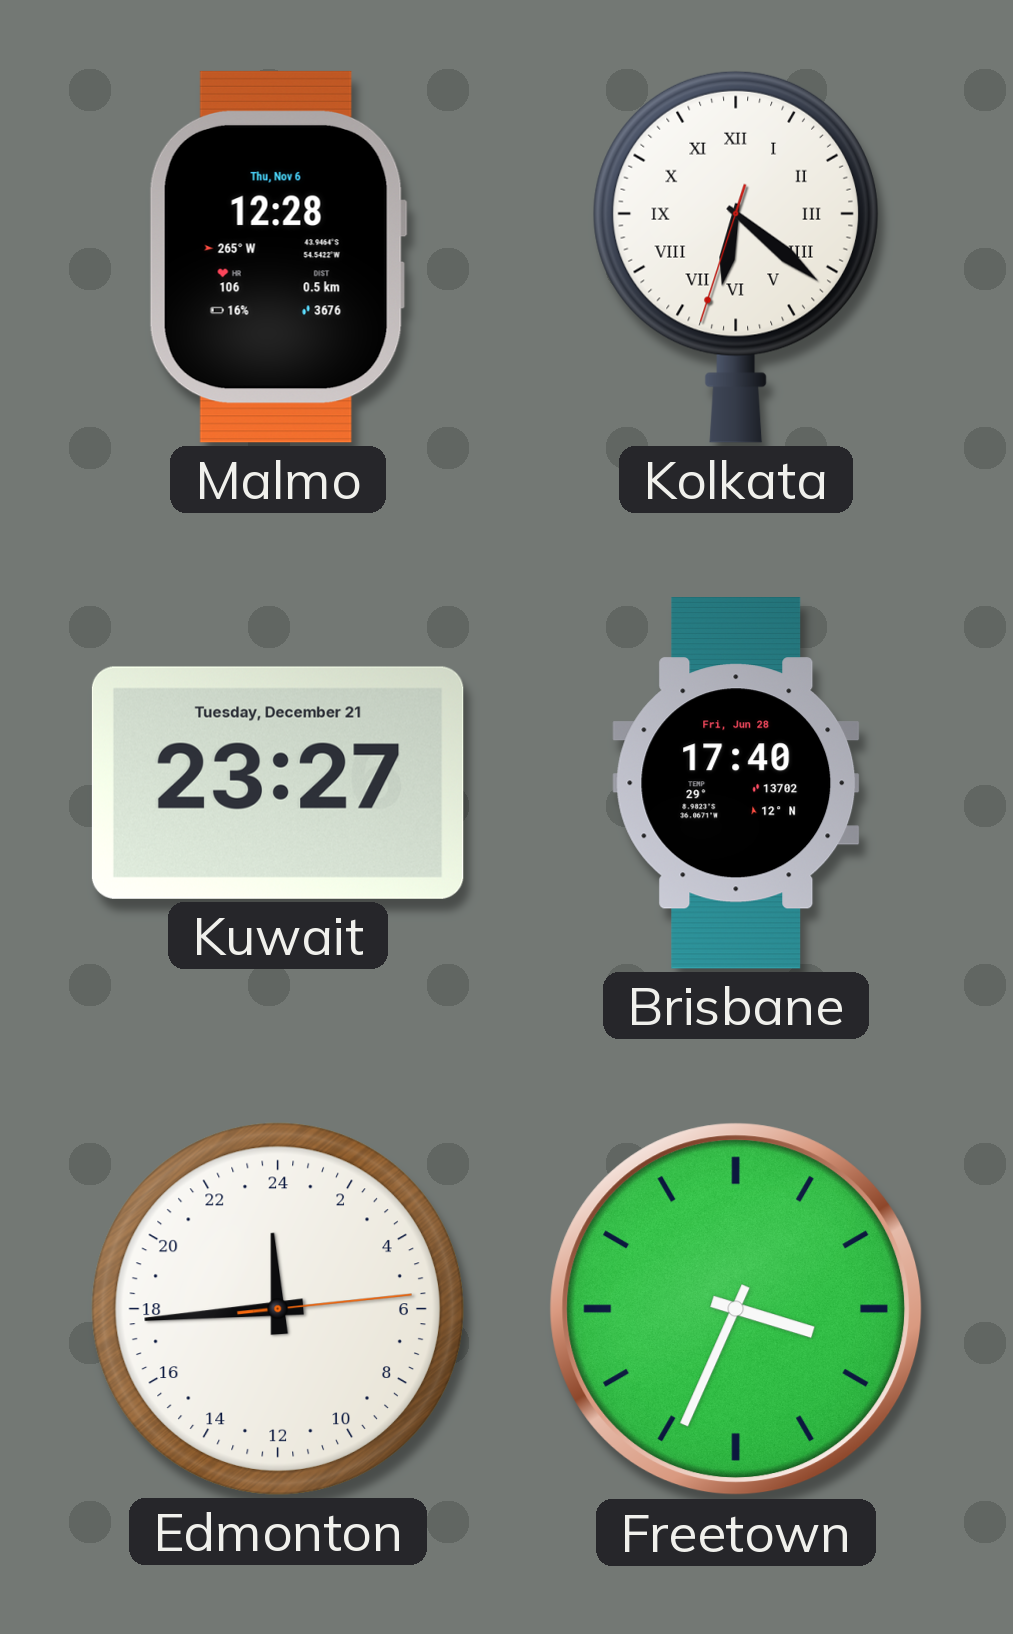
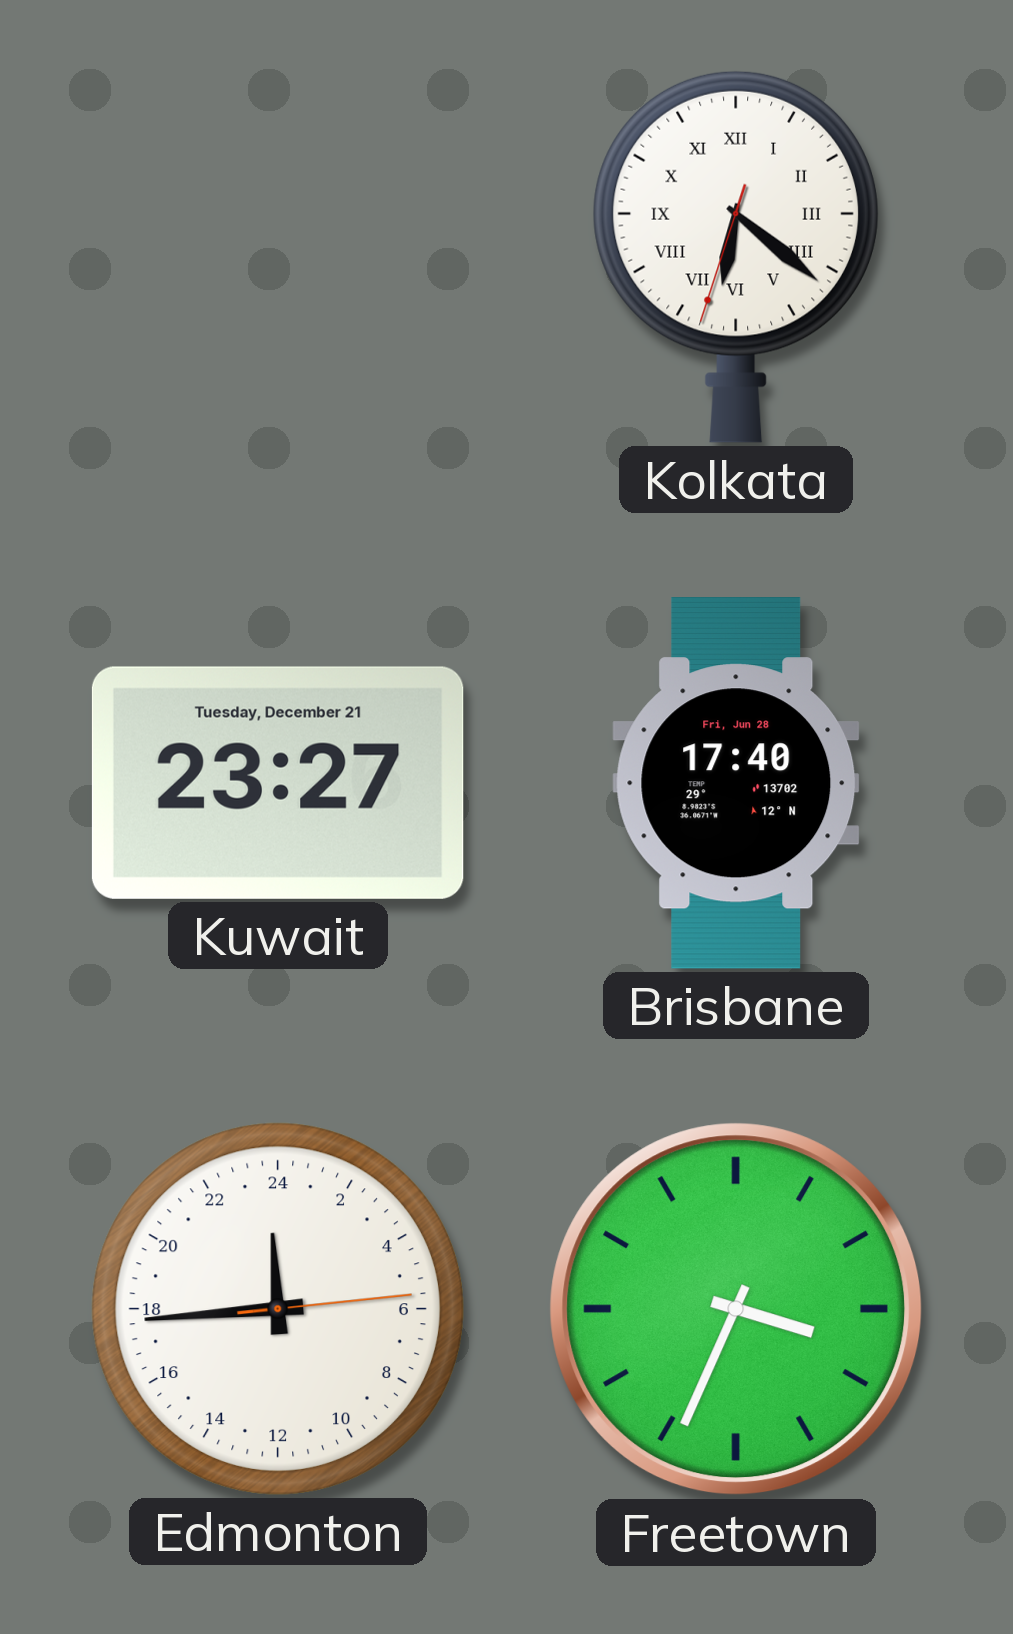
Malmo: 12:28 -> none (278, 257)
